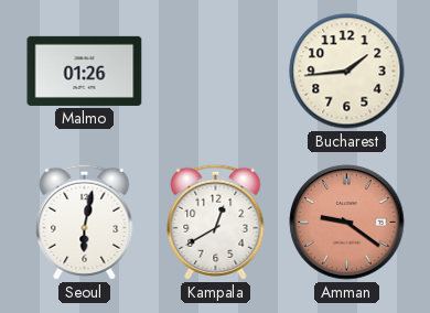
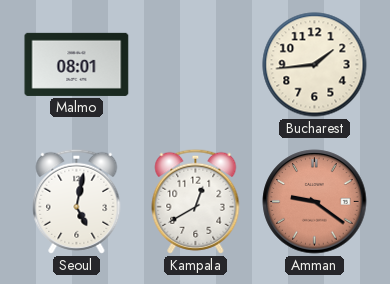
Malmo: 01:26 -> 08:01 (77, 64)
Seoul: 6:02 -> 5:02 (77, 201)
